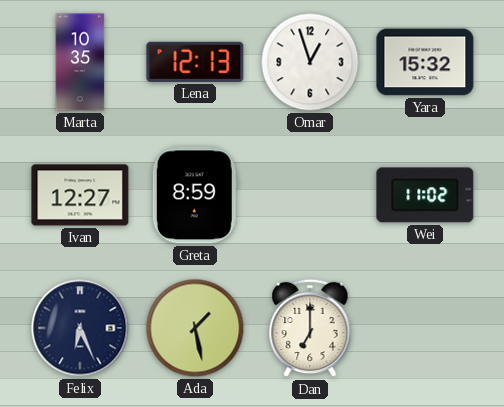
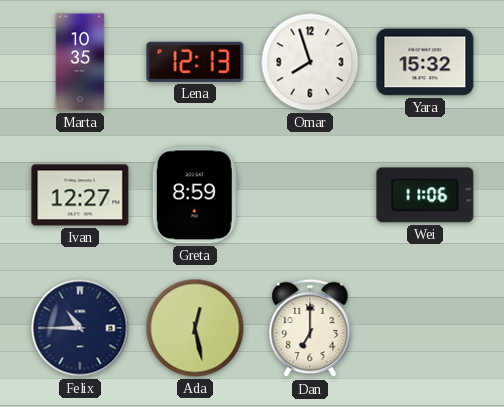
Omar: 12:57 -> 7:57 (310, 62)
Wei: 11:02 -> 11:06 (425, 195)
Felix: 6:26 -> 10:45 (80, 328)
Ada: 1:28 -> 12:28 (195, 328)
